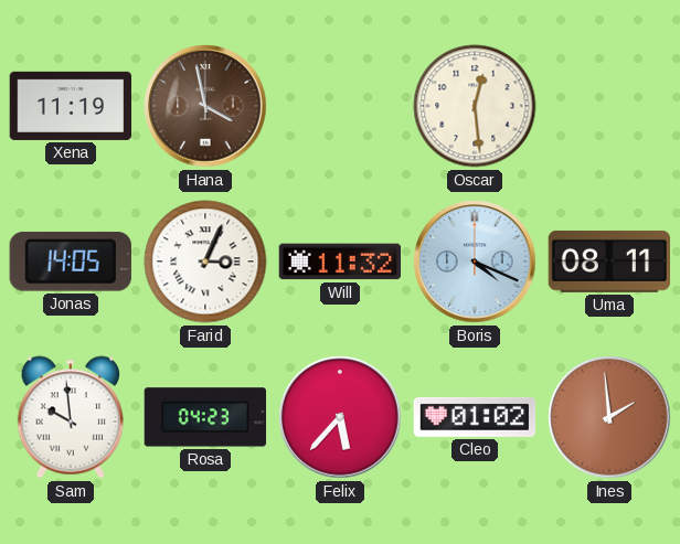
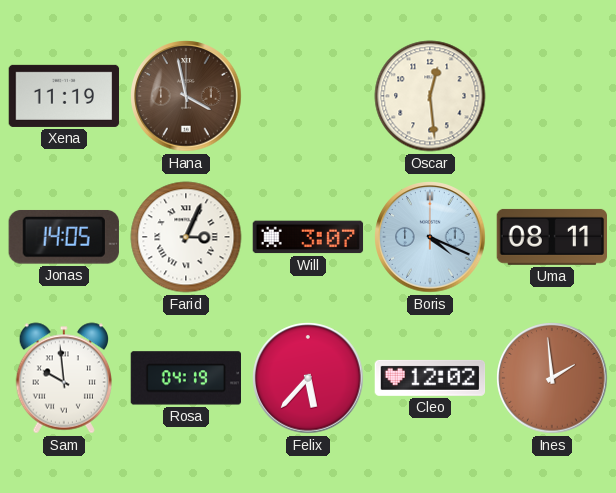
Will: 11:32 -> 3:07 (308, 237)
Rosa: 04:23 -> 04:19 (185, 378)
Cleo: 01:02 -> 12:02 (430, 378)
